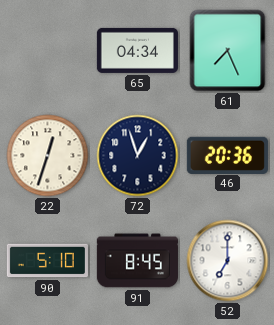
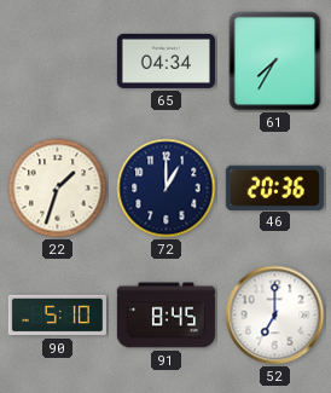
61: 7:26 -> 7:35 (275, 62)
22: 12:33 -> 1:33 (58, 189)
72: 12:57 -> 1:00 (167, 189)
